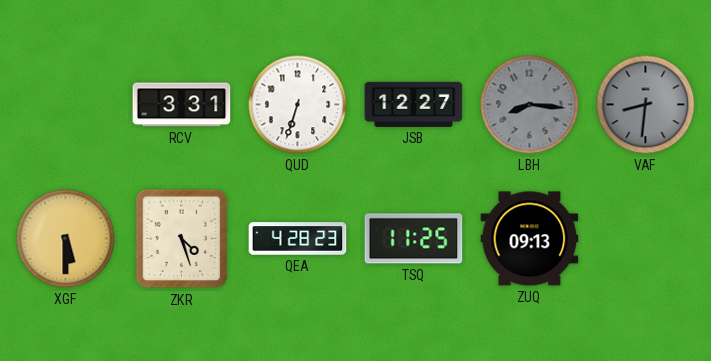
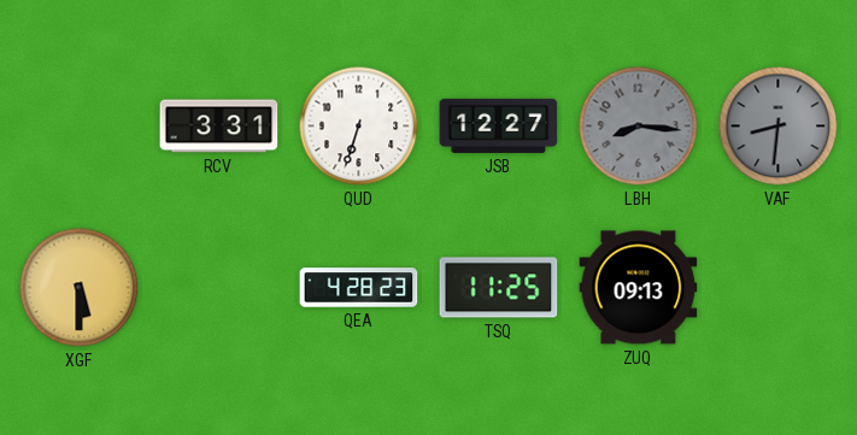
ZKR: 4:27 -> none (182, 239)
